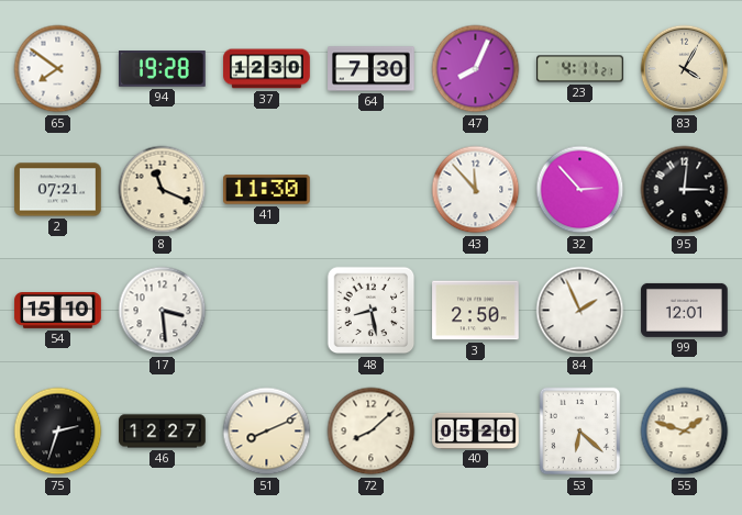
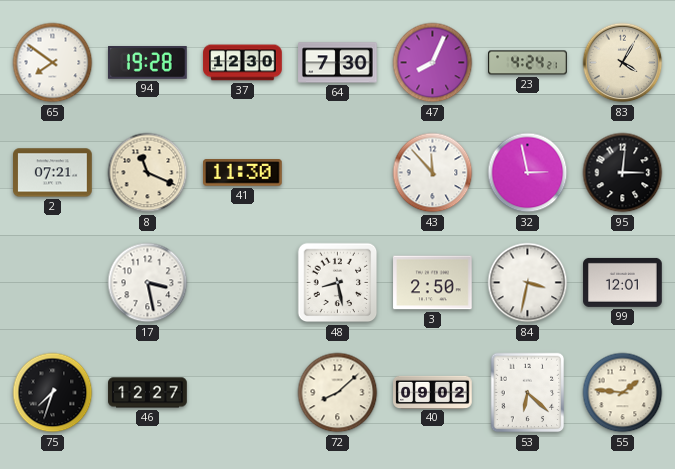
23: 4:11 -> 4:24 (528, 63)
32: 2:53 -> 2:58 (528, 173)
54: 15:10 -> none (58, 311)
17: 3:29 -> 3:28 (148, 283)
84: 1:56 -> 3:32 (528, 283)
75: 2:33 -> 7:33 (53, 393)
51: 8:11 -> none (267, 432)
40: 05:20 -> 09:02 (433, 392)
55: 1:48 -> 1:46 (623, 393)
